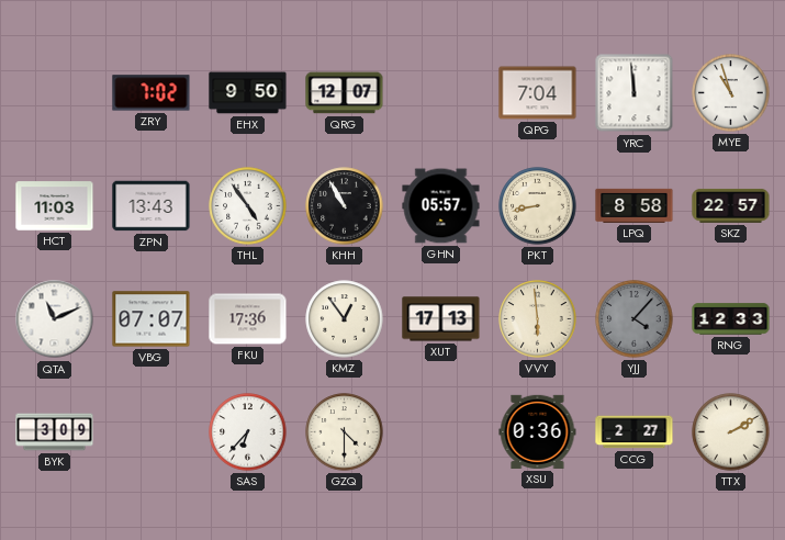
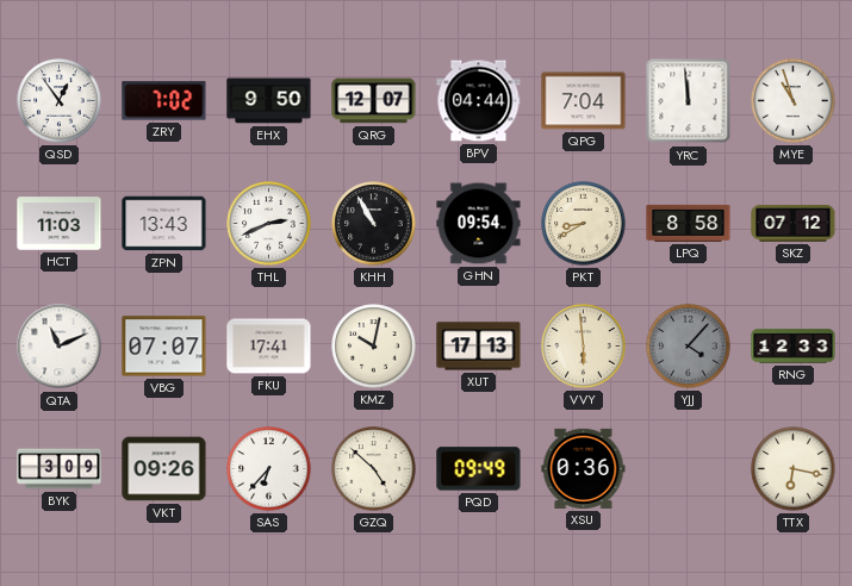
QSD: none -> 12:54 (60, 101)
BPV: none -> 04:44 (479, 101)
THL: 4:54 -> 2:41 (269, 224)
GHN: 05:57 -> 09:54 (479, 224)
PKT: 8:43 -> 8:40 (584, 224)
SKZ: 22:57 -> 07:12 (794, 224)
FKU: 17:36 -> 17:41 (269, 347)
KMZ: 12:54 -> 10:02 (374, 347)
VKT: none -> 09:26 (164, 469)
GZQ: 4:30 -> 4:52 (374, 469)
PQD: none -> 09:49 (479, 469)
CCG: 2:27 -> none (635, 432)
TTX: 2:10 -> 6:17 (794, 469)
